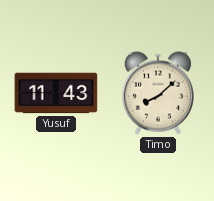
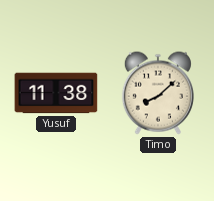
Yusuf: 11:43 -> 11:38 (56, 93)
